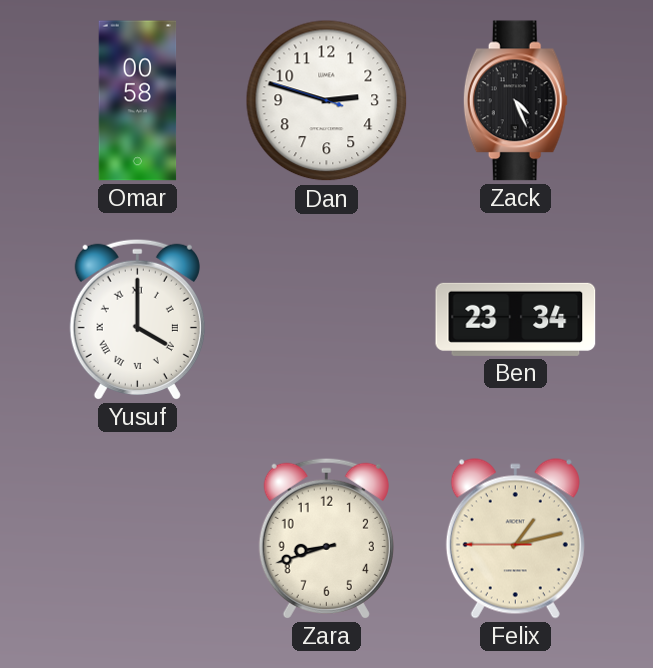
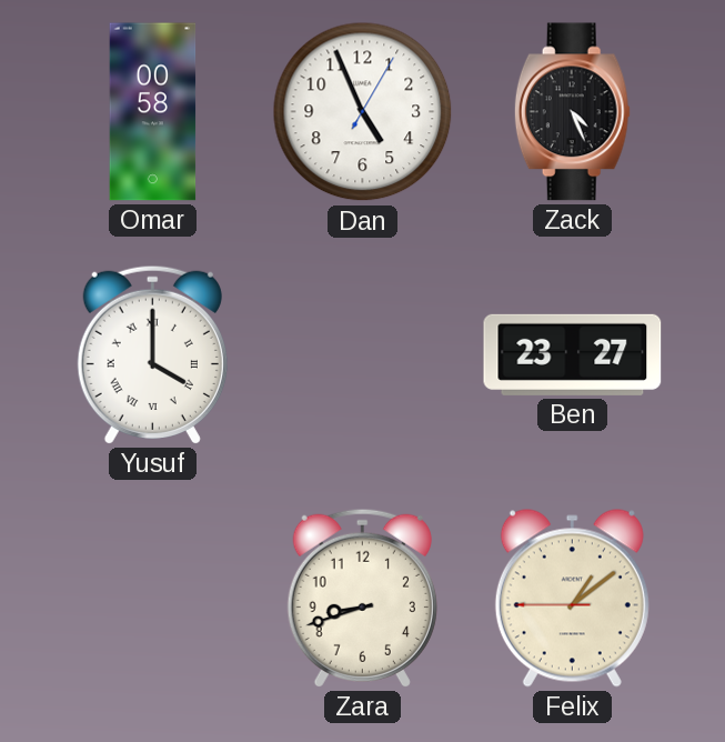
Dan: 2:47 -> 4:56 (363, 112)
Ben: 23:34 -> 23:27 (573, 354)
Felix: 1:12 -> 1:08 (572, 599)
